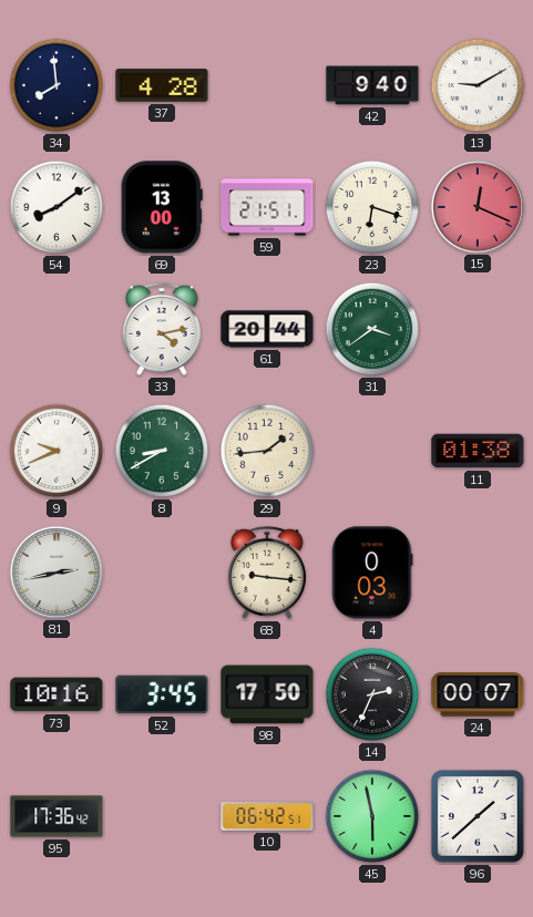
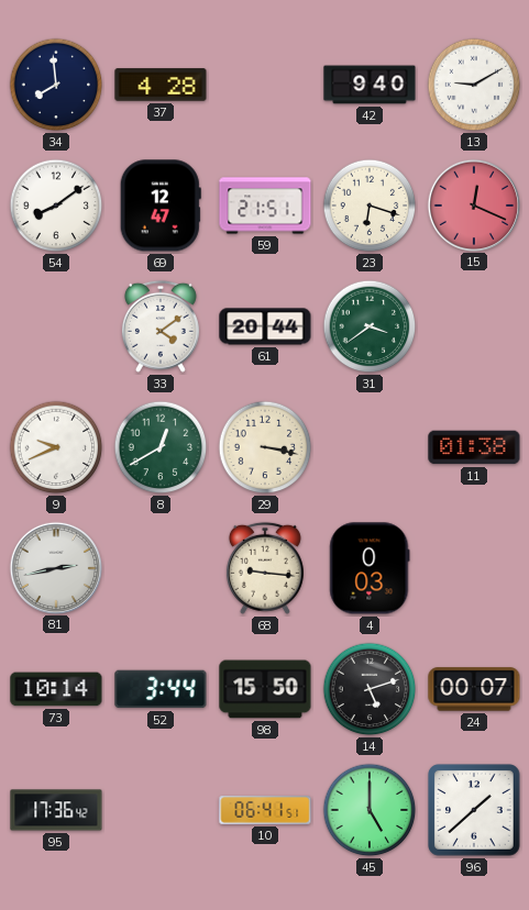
69: 13:00 -> 12:47 (161, 206)
33: 4:13 -> 4:09 (161, 326)
8: 8:40 -> 12:40 (161, 447)
29: 1:44 -> 3:17 (265, 447)
73: 10:16 -> 10:14 (56, 689)
52: 3:45 -> 3:44 (161, 689)
98: 17:50 -> 15:50 (265, 689)
14: 2:34 -> 5:12 (370, 689)
10: 06:42 -> 06:41 (265, 811)
45: 5:58 -> 5:00 (370, 810)
